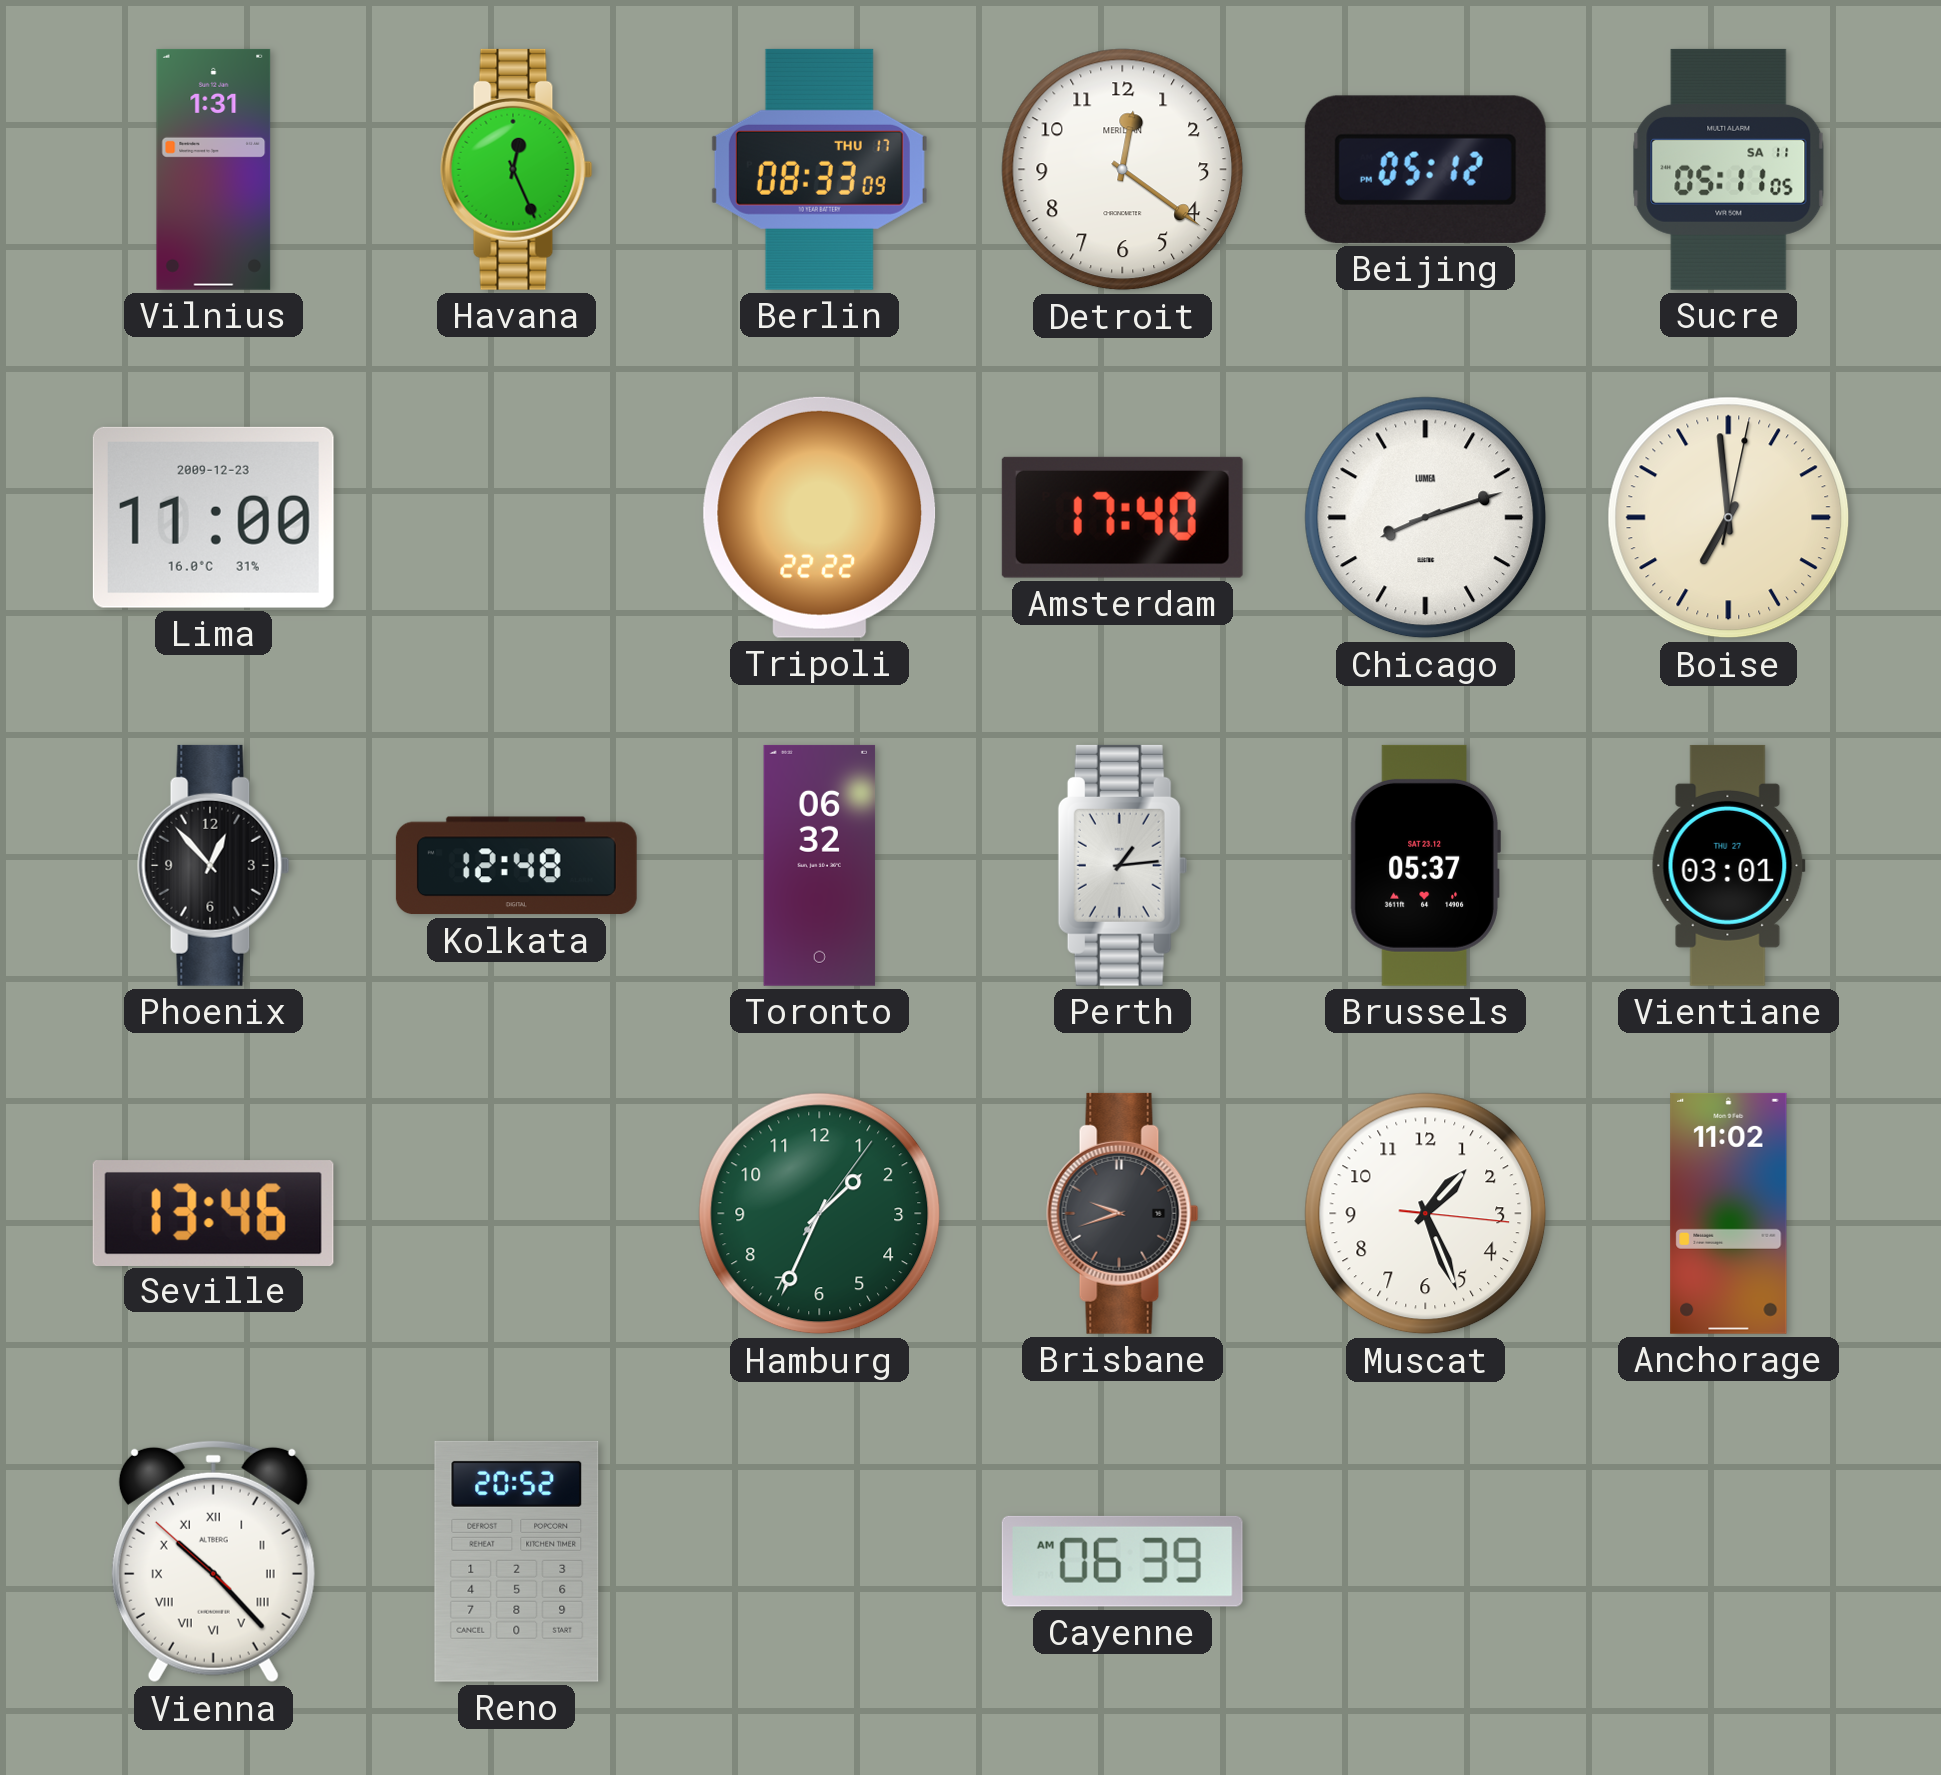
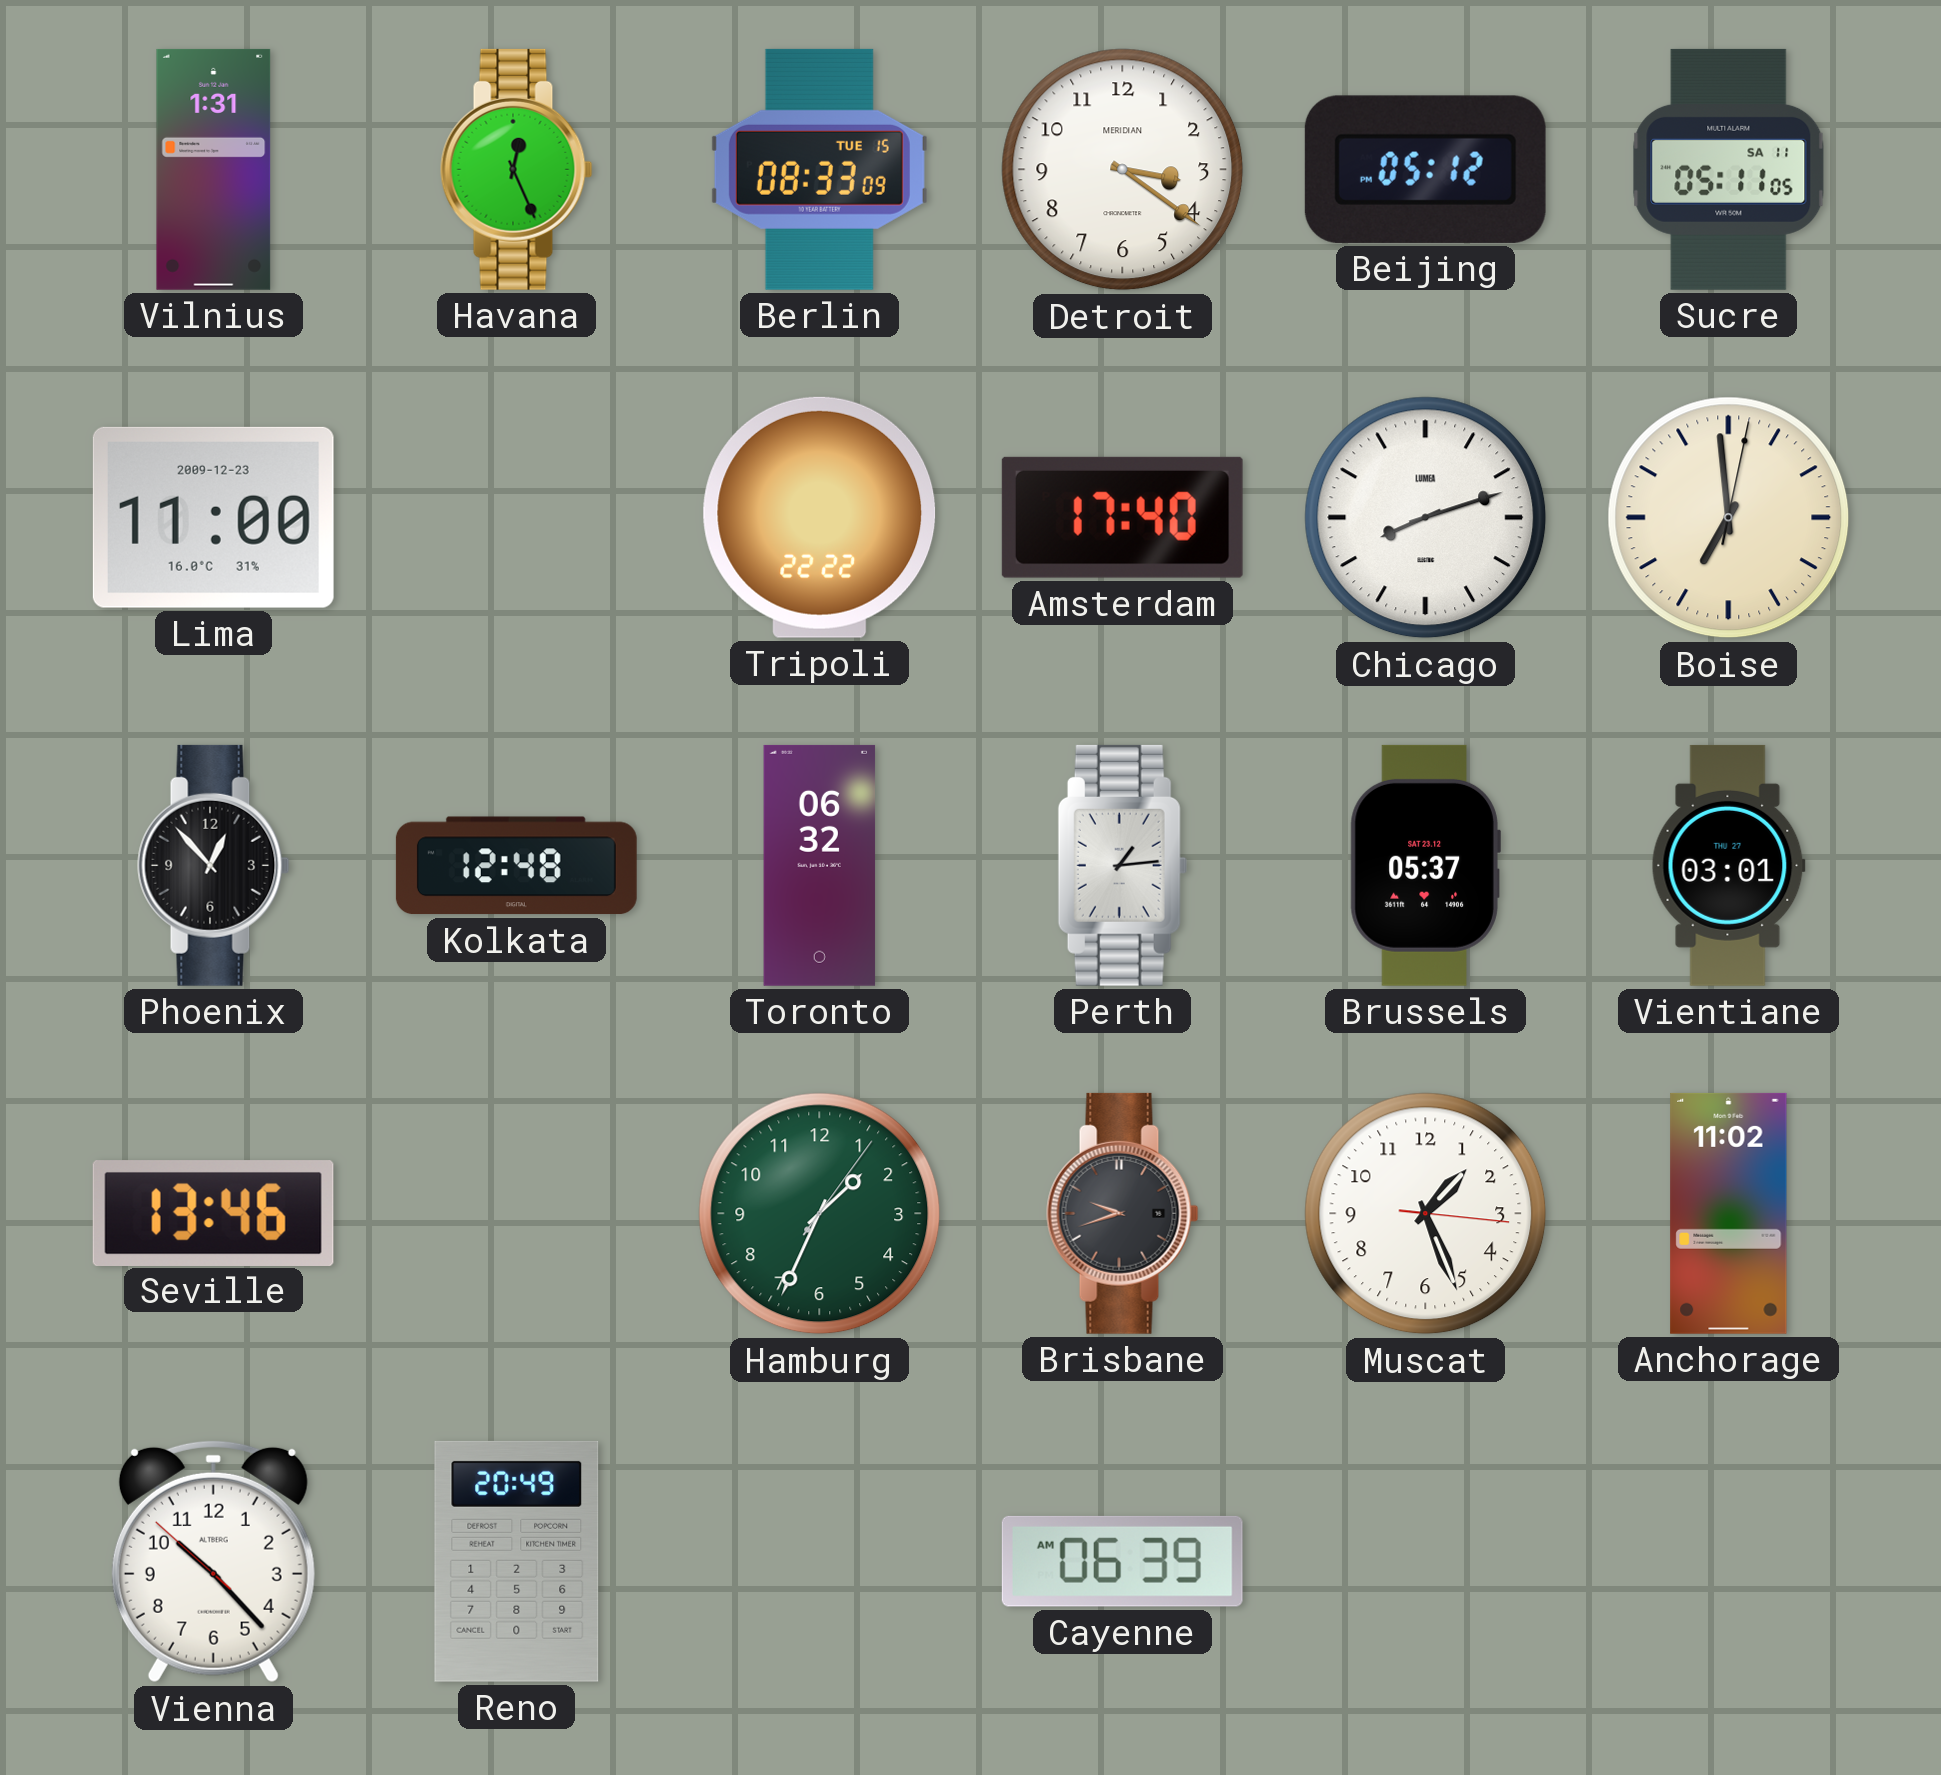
Berlin date: THU 17 -> TUE 15 (819, 169)
Detroit: 12:21 -> 3:21 (1123, 170)
Vienna numerals: Roman -> Arabic (213, 1561)
Reno: 20:52 -> 20:49 (517, 1561)
